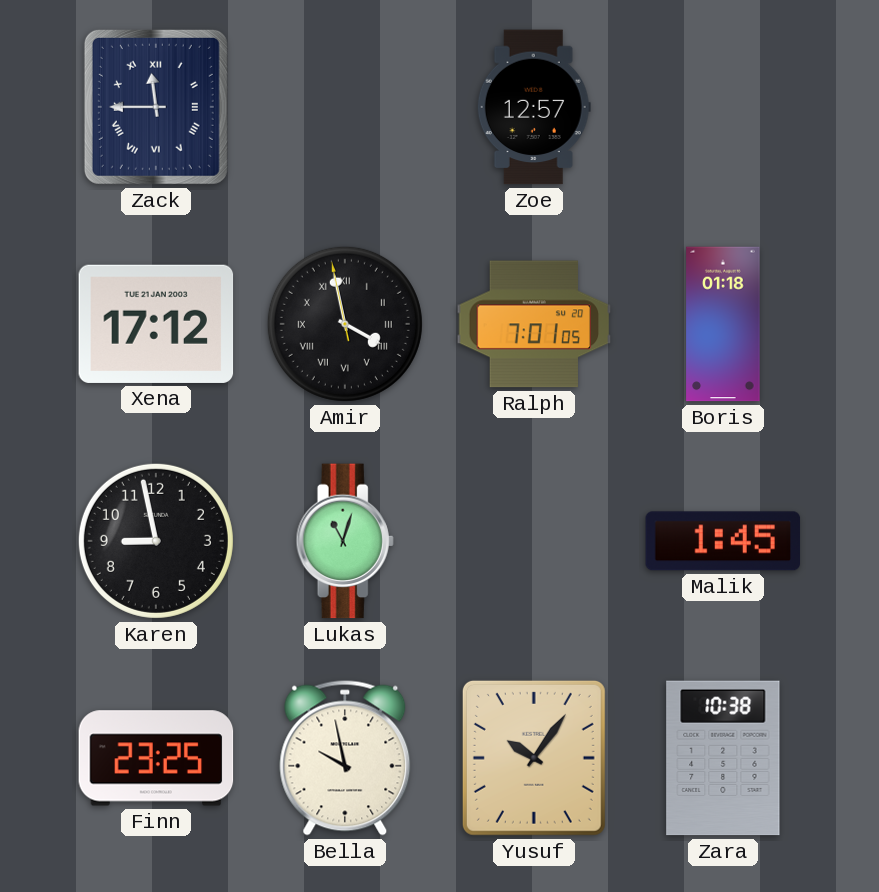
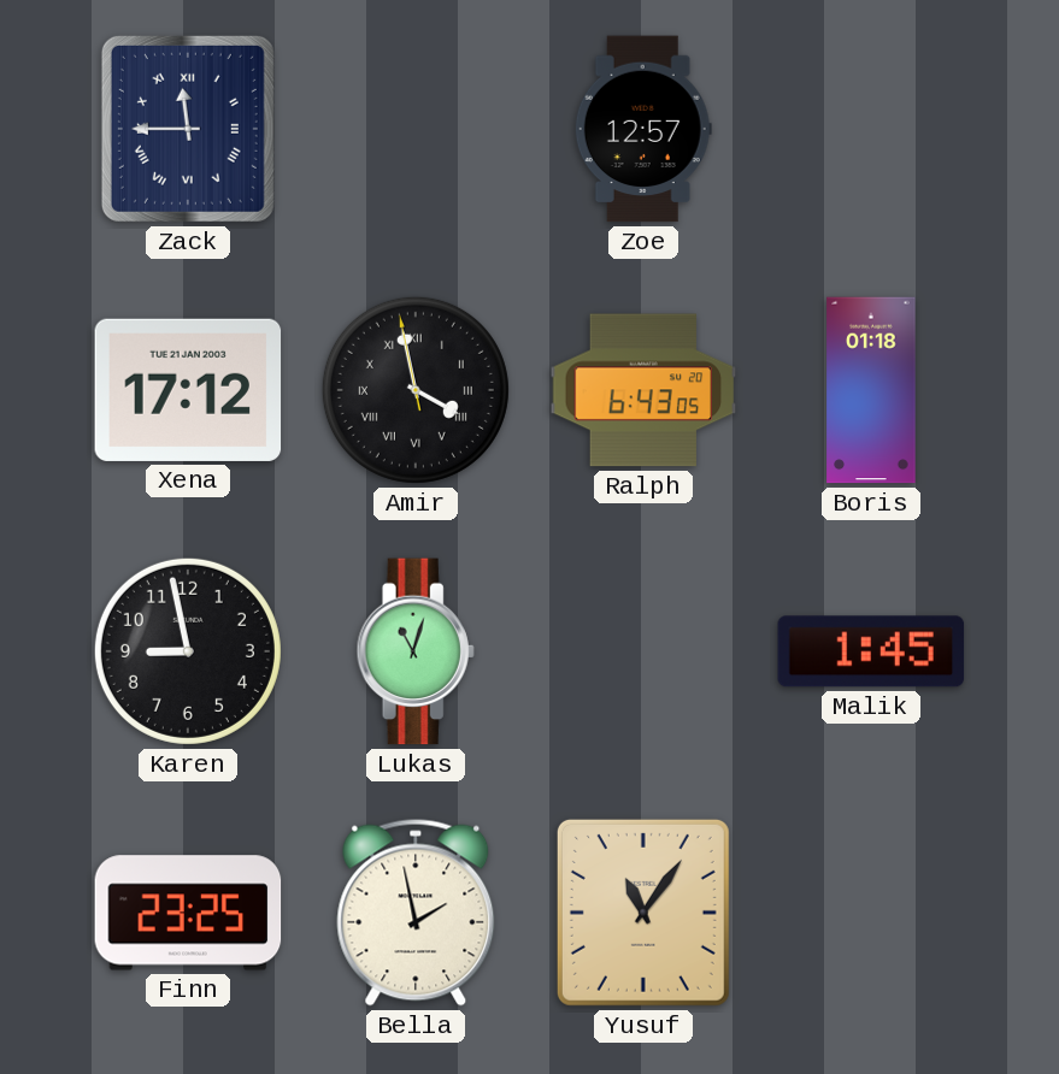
Ralph: 7:01 -> 6:43 (643, 390)
Bella: 9:58 -> 1:58 (416, 913)
Yusuf: 10:06 -> 11:06 (643, 913)
Zara: 10:38 -> none (723, 758)
